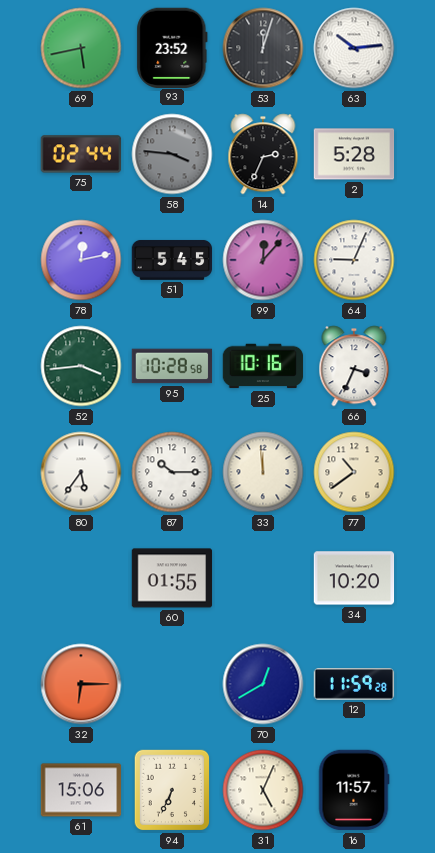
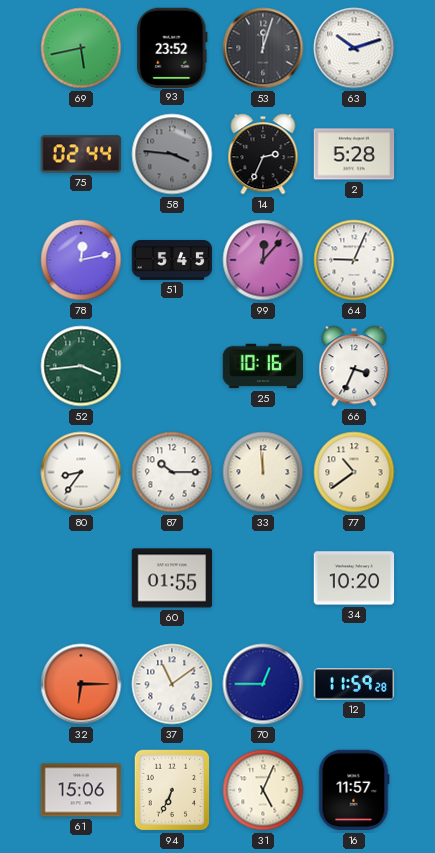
63: 10:14 -> 10:12 (354, 48)
95: 10:28 -> none (172, 366)
80: 5:36 -> 8:36 (81, 472)
37: none -> 11:09 (172, 684)
70: 12:40 -> 12:45 (263, 684)
